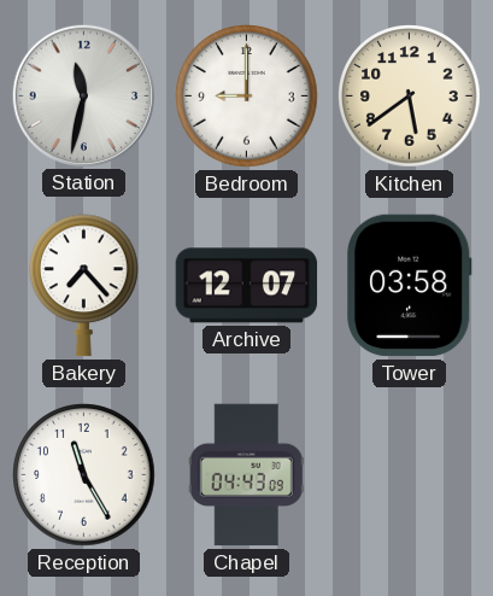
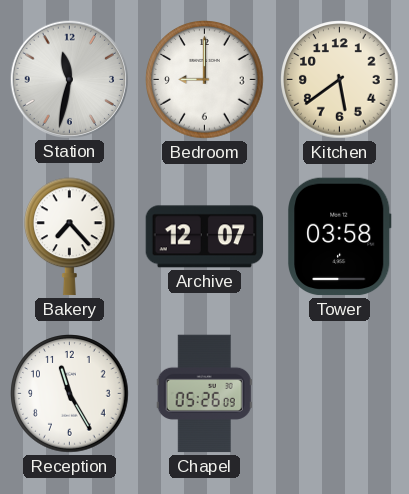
Chapel: 04:43 -> 05:26 (204, 394)
